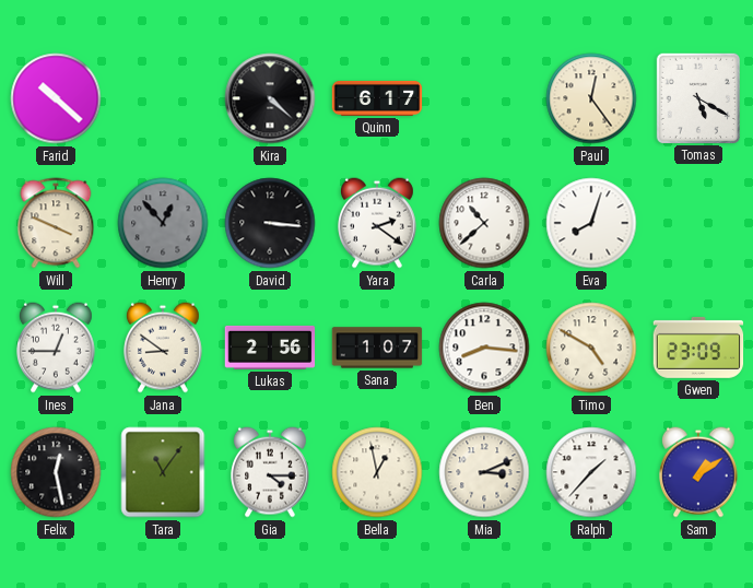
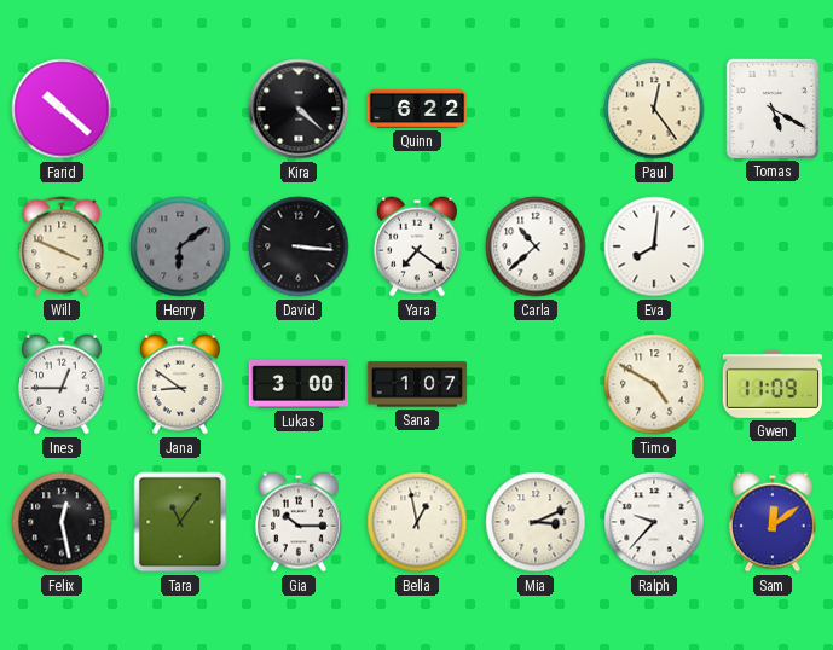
Quinn: 6:17 -> 6:22 (417, 109)
Henry: 12:53 -> 6:09 (180, 246)
Yara: 2:21 -> 7:21 (418, 246)
Eva: 8:03 -> 8:01 (654, 246)
Lukas: 2:56 -> 3:00 (299, 384)
Ben: 8:16 -> none (484, 348)
Gwen: 23:09 -> 11:09 (773, 384)
Gia: 4:15 -> 10:15 (300, 522)
Ralph: 1:37 -> 9:37 (654, 522)
Sam: 1:09 -> 12:09 (774, 522)
